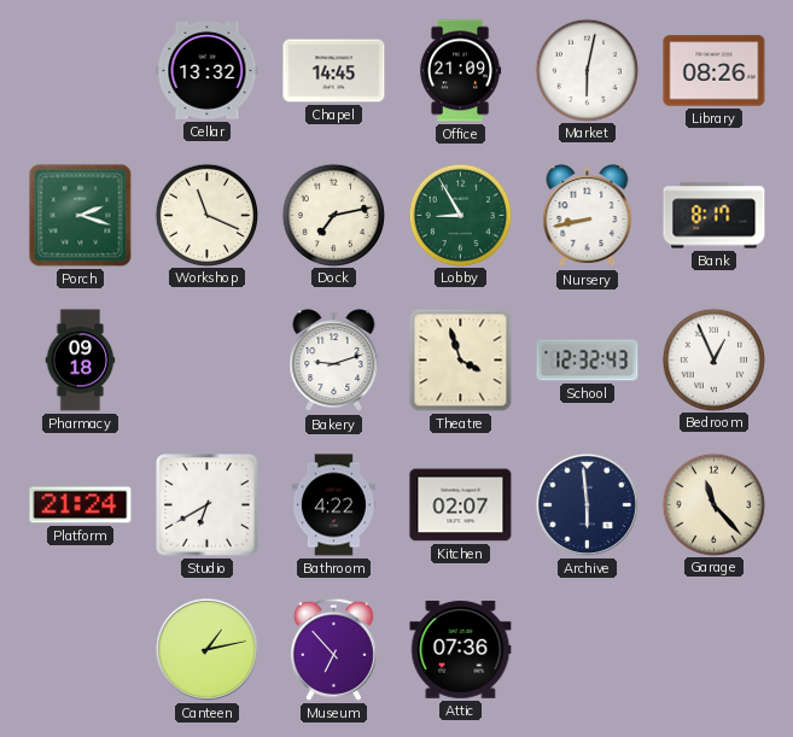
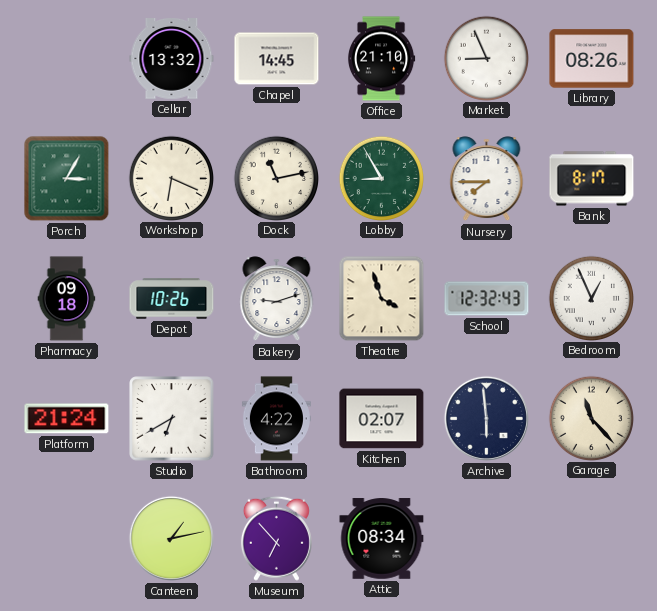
Office: 21:09 -> 21:10 (381, 59)
Market: 6:02 -> 8:56 (486, 58)
Porch: 2:18 -> 3:05 (67, 179)
Workshop: 11:19 -> 6:19 (171, 178)
Dock: 7:13 -> 11:13 (276, 178)
Nursery: 8:43 -> 7:45 (487, 179)
Depot: none -> 10:26 (172, 299)
Attic: 07:36 -> 08:34 (382, 539)
